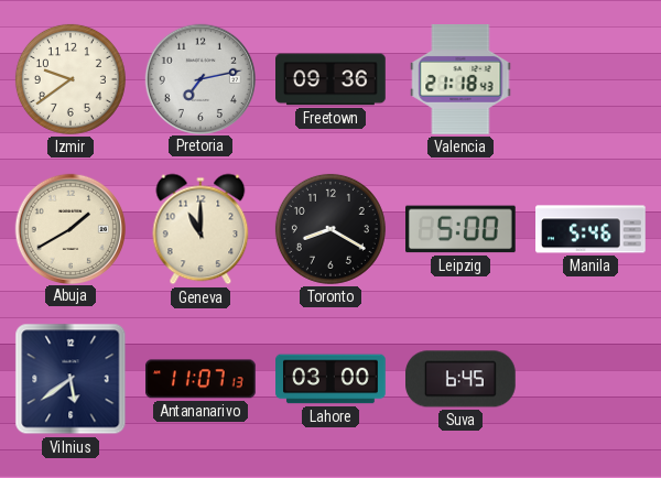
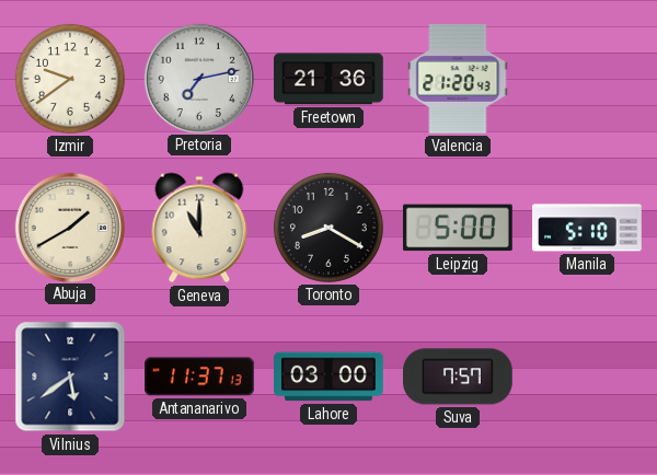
Freetown: 09:36 -> 21:36 (330, 79)
Valencia: 21:18 -> 21:20 (458, 80)
Manila: 5:46 -> 5:10 (587, 228)
Antananarivo: 11:07 -> 11:37 (200, 376)
Suva: 6:45 -> 7:57 (459, 376)
